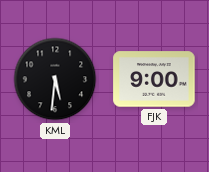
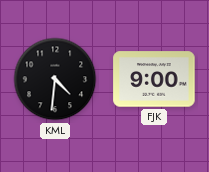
KML: 5:31 -> 4:31 (55, 79)
